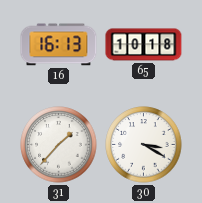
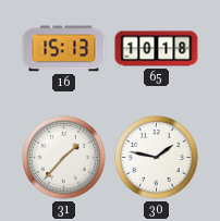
16: 16:13 -> 15:13 (64, 49)
30: 3:20 -> 1:47 (157, 158)
